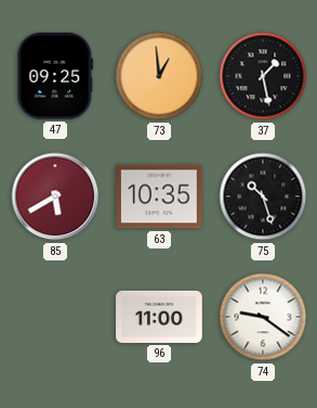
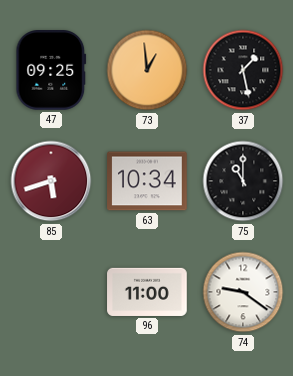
85: 5:40 -> 5:42 (51, 181)
63: 10:35 -> 10:34 (147, 181)
75: 10:27 -> 11:00 (243, 181)
